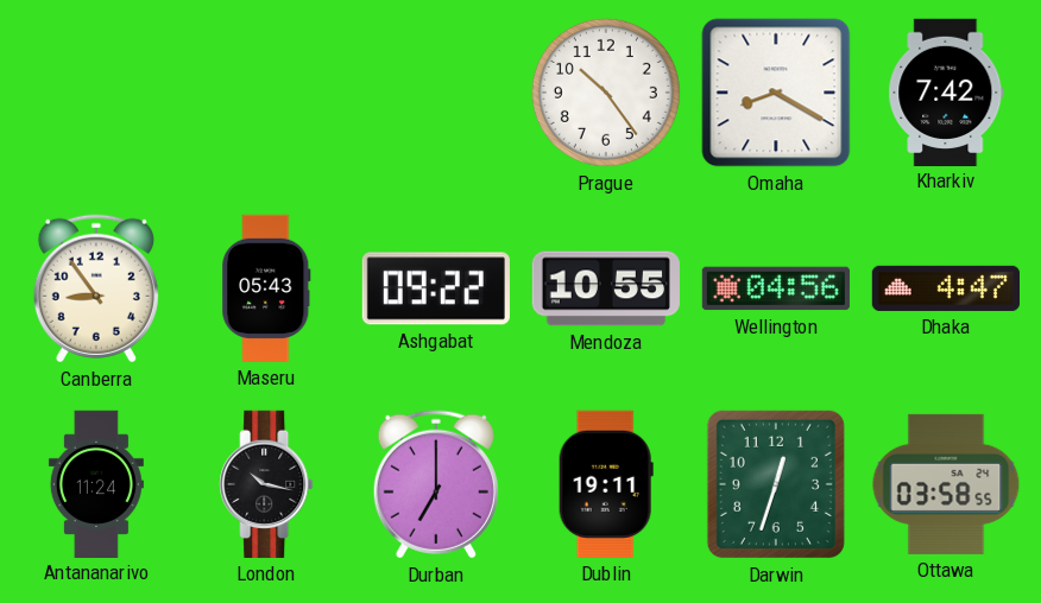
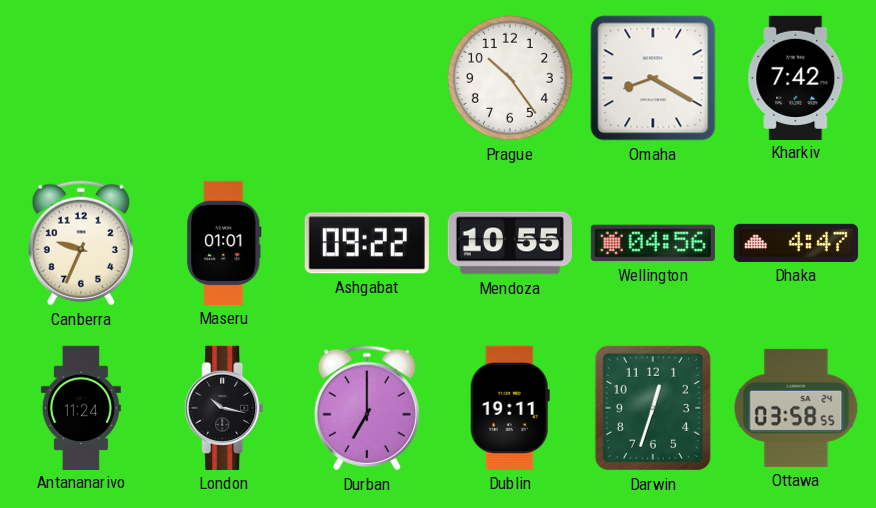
Canberra: 8:54 -> 9:34 (81, 243)
Maseru: 05:43 -> 01:01 (224, 243)
